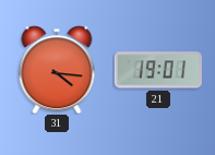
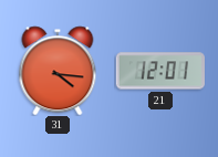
21: 19:01 -> 12:01 (160, 71)
